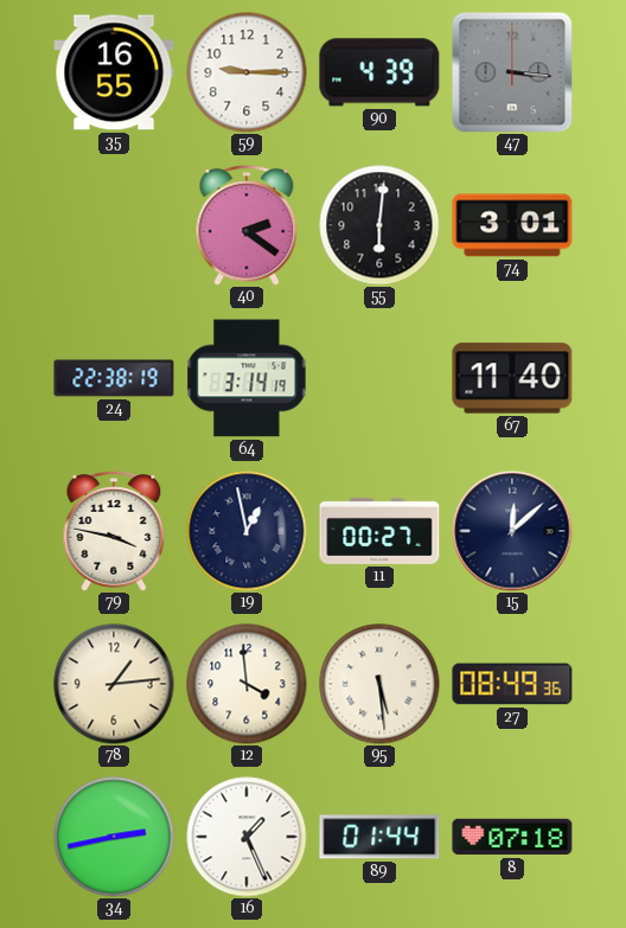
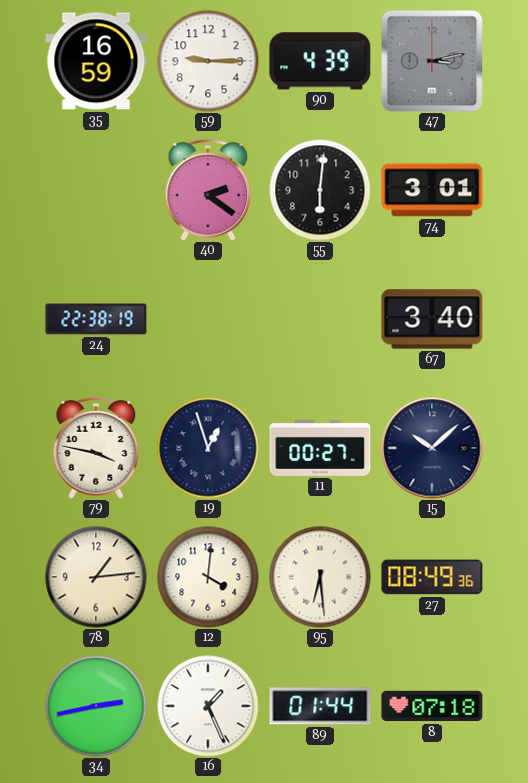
35: 16:55 -> 16:59 (96, 61)
47: 3:16 -> 3:13 (432, 61)
64: 3:14 -> none (247, 378)
67: 11:40 -> 3:40 (432, 319)
19: 12:58 -> 12:57 (208, 448)
15: 12:08 -> 10:08 (432, 448)
12: 3:59 -> 4:01 (208, 577)
95: 5:29 -> 6:29 (320, 577)
